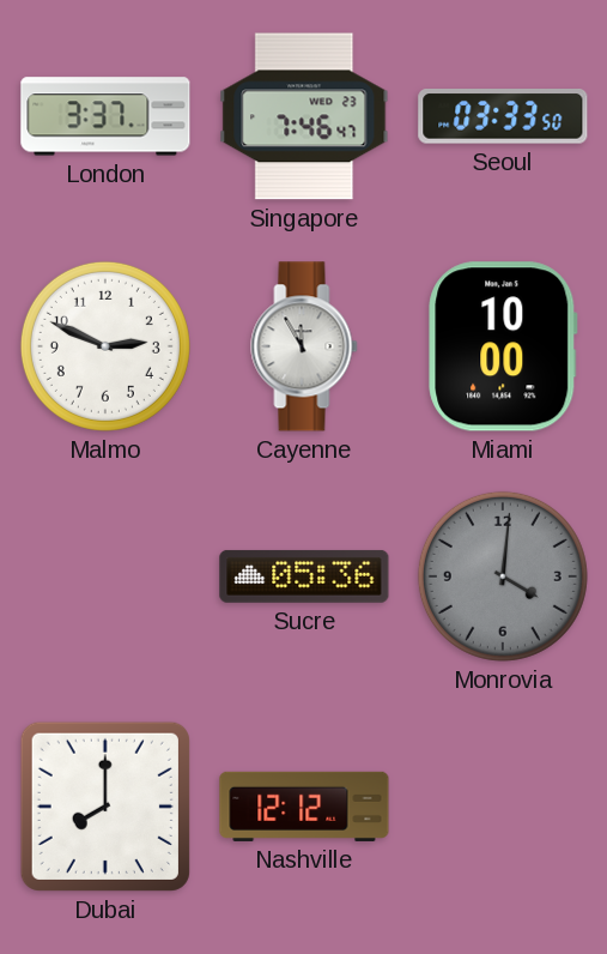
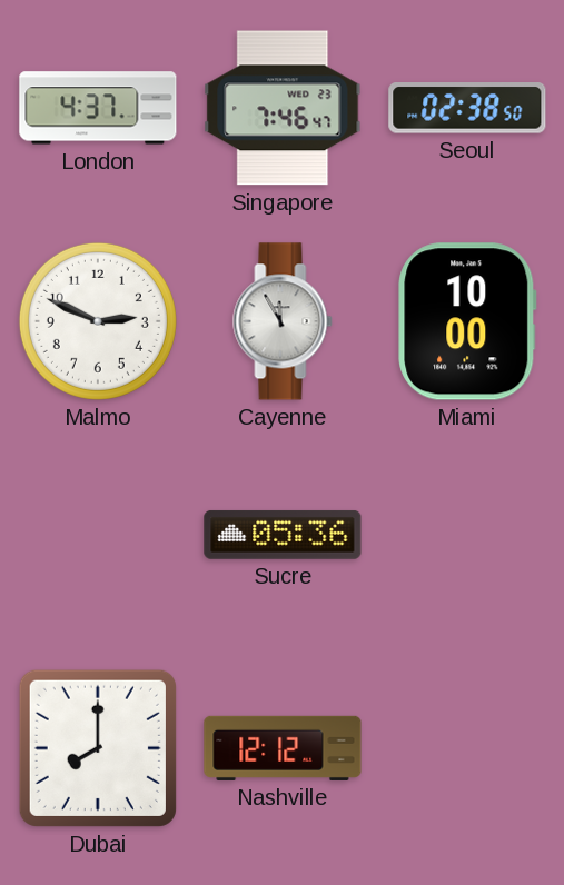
London: 3:37 -> 4:37 (98, 108)
Seoul: 03:33 -> 02:38 (467, 108)
Monrovia: 4:01 -> none (503, 576)
